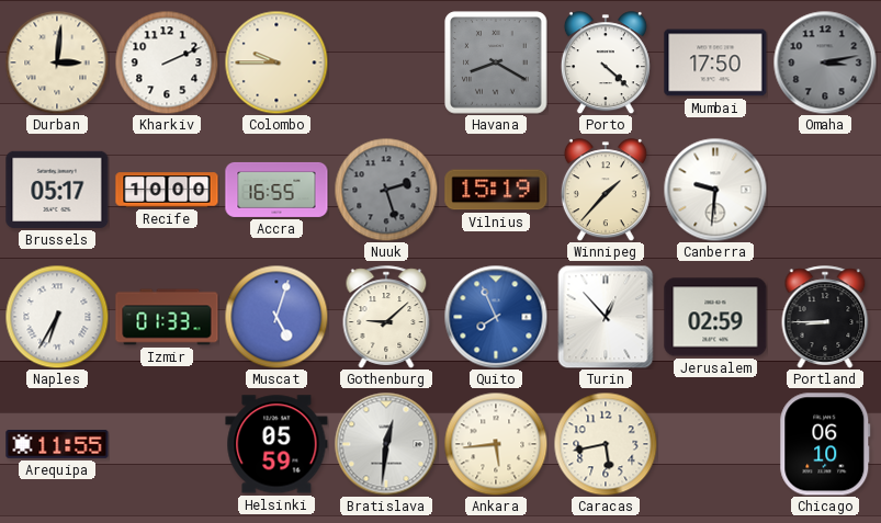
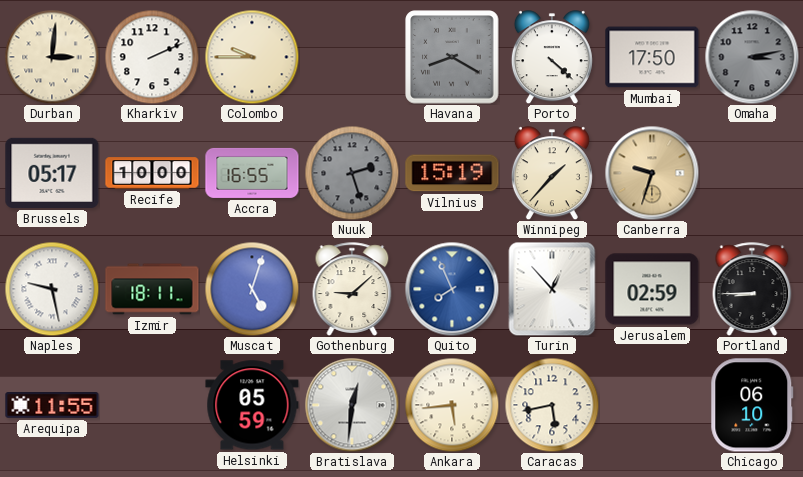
Canberra: 9:31 -> 9:33 (652, 173)
Canberra dial: white -> champagne (652, 173)
Naples: 6:35 -> 9:28 (52, 289)
Izmir: 01:33 -> 18:11 (152, 289)
